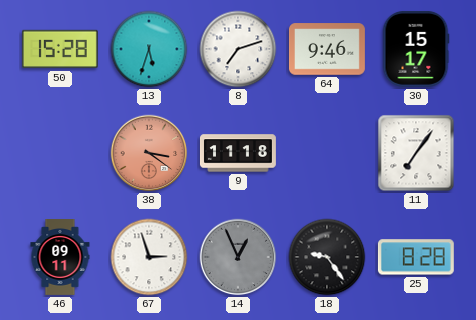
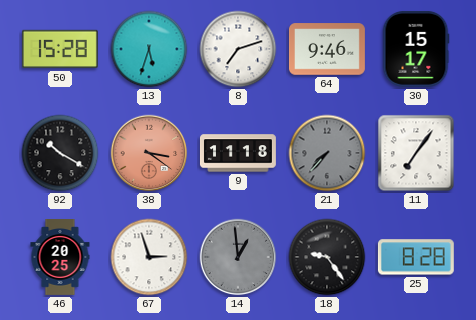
92: none -> 10:20 (60, 153)
21: none -> 7:37 (327, 153)
46: 09:11 -> 20:25 (60, 258)
14: 12:56 -> 12:59 (238, 257)
